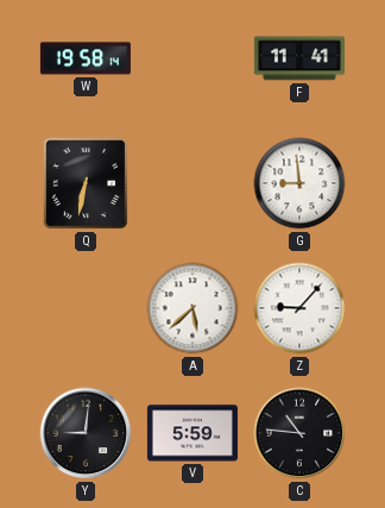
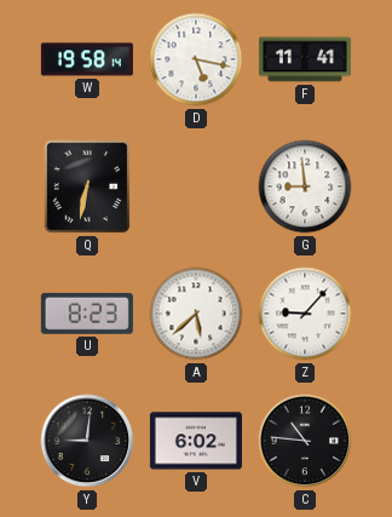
D: none -> 5:17 (196, 59)
U: none -> 8:23 (87, 314)
V: 5:59 -> 6:02 (196, 441)
